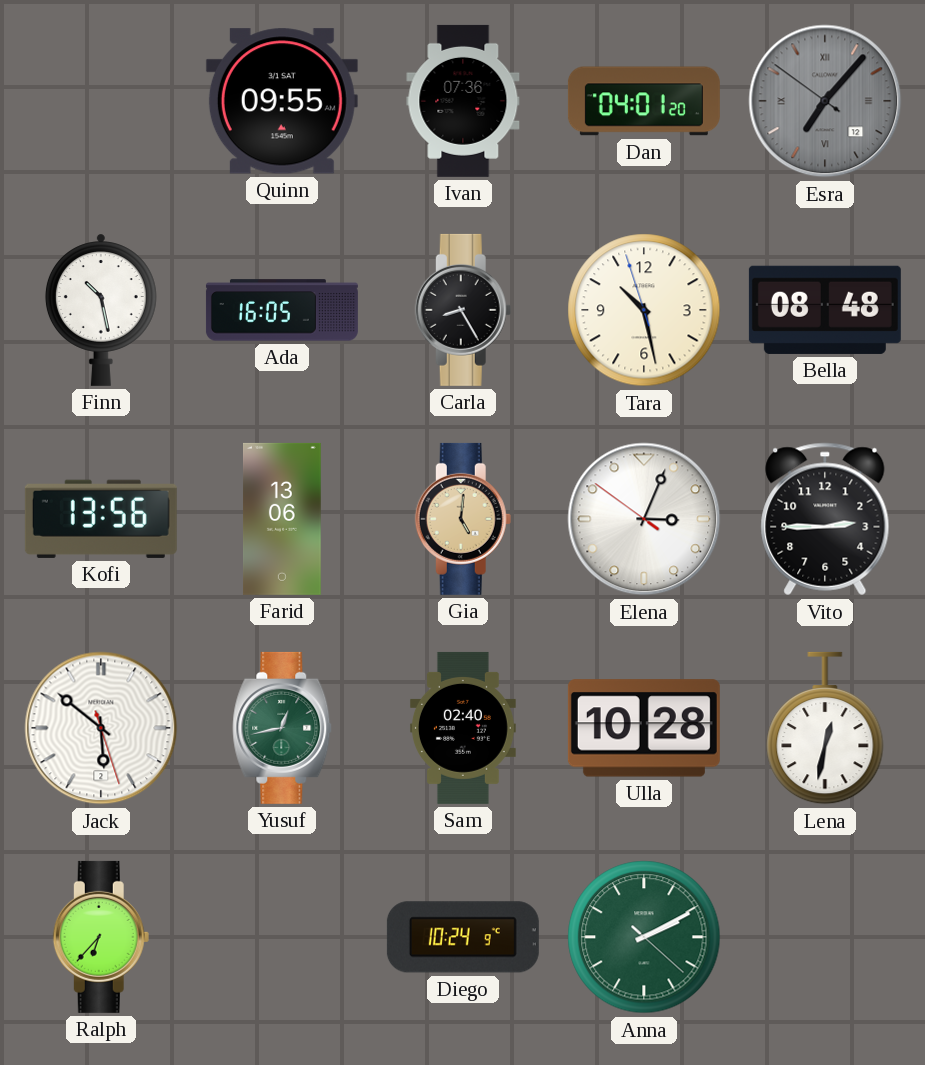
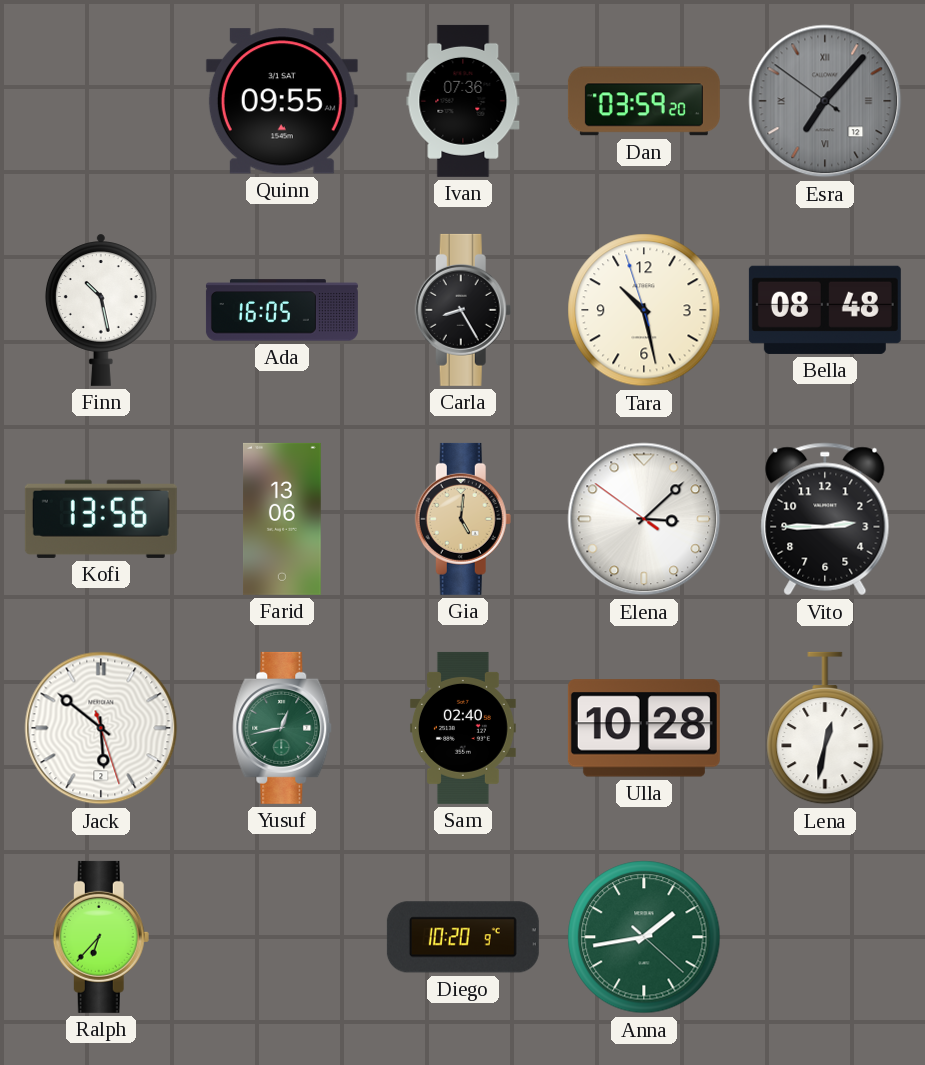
Dan: 04:01 -> 03:59 (644, 101)
Elena: 3:03 -> 3:07 (644, 519)
Diego: 10:24 -> 10:20 (463, 937)
Anna: 2:10 -> 1:43 (644, 937)
